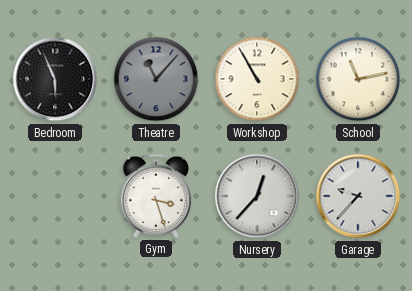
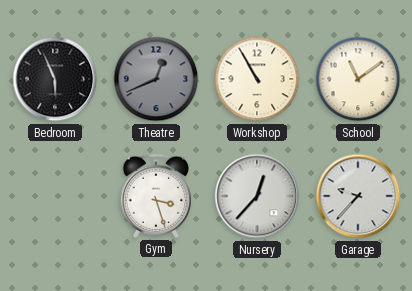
Theatre: 11:07 -> 12:41 (156, 79)
School: 11:13 -> 11:09 (358, 79)
